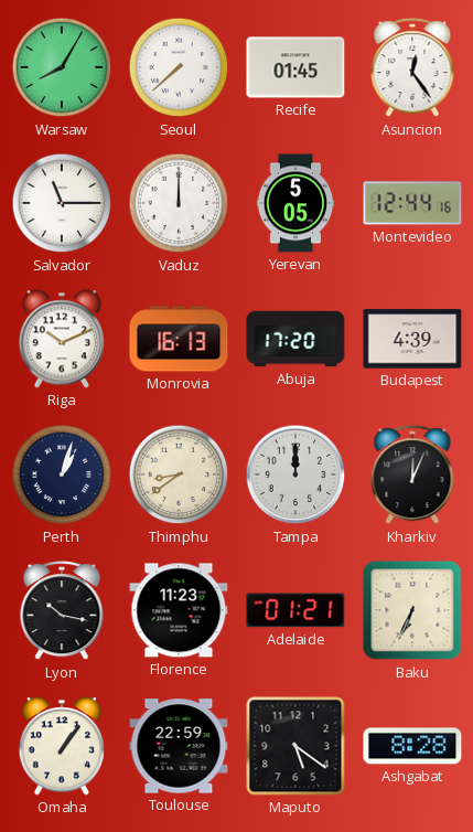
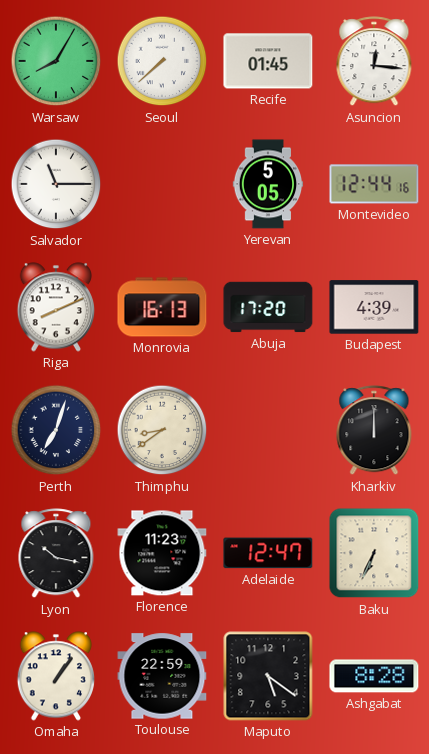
Asuncion: 12:24 -> 12:16 (374, 62)
Vaduz: 12:00 -> none (179, 203)
Riga: 10:11 -> 8:11 (55, 307)
Perth: 1:03 -> 7:03 (56, 430)
Tampa: 12:00 -> none (295, 474)
Kharkiv: 12:04 -> 12:00 (374, 431)
Adelaide: 01:21 -> 12:47 (268, 553)
